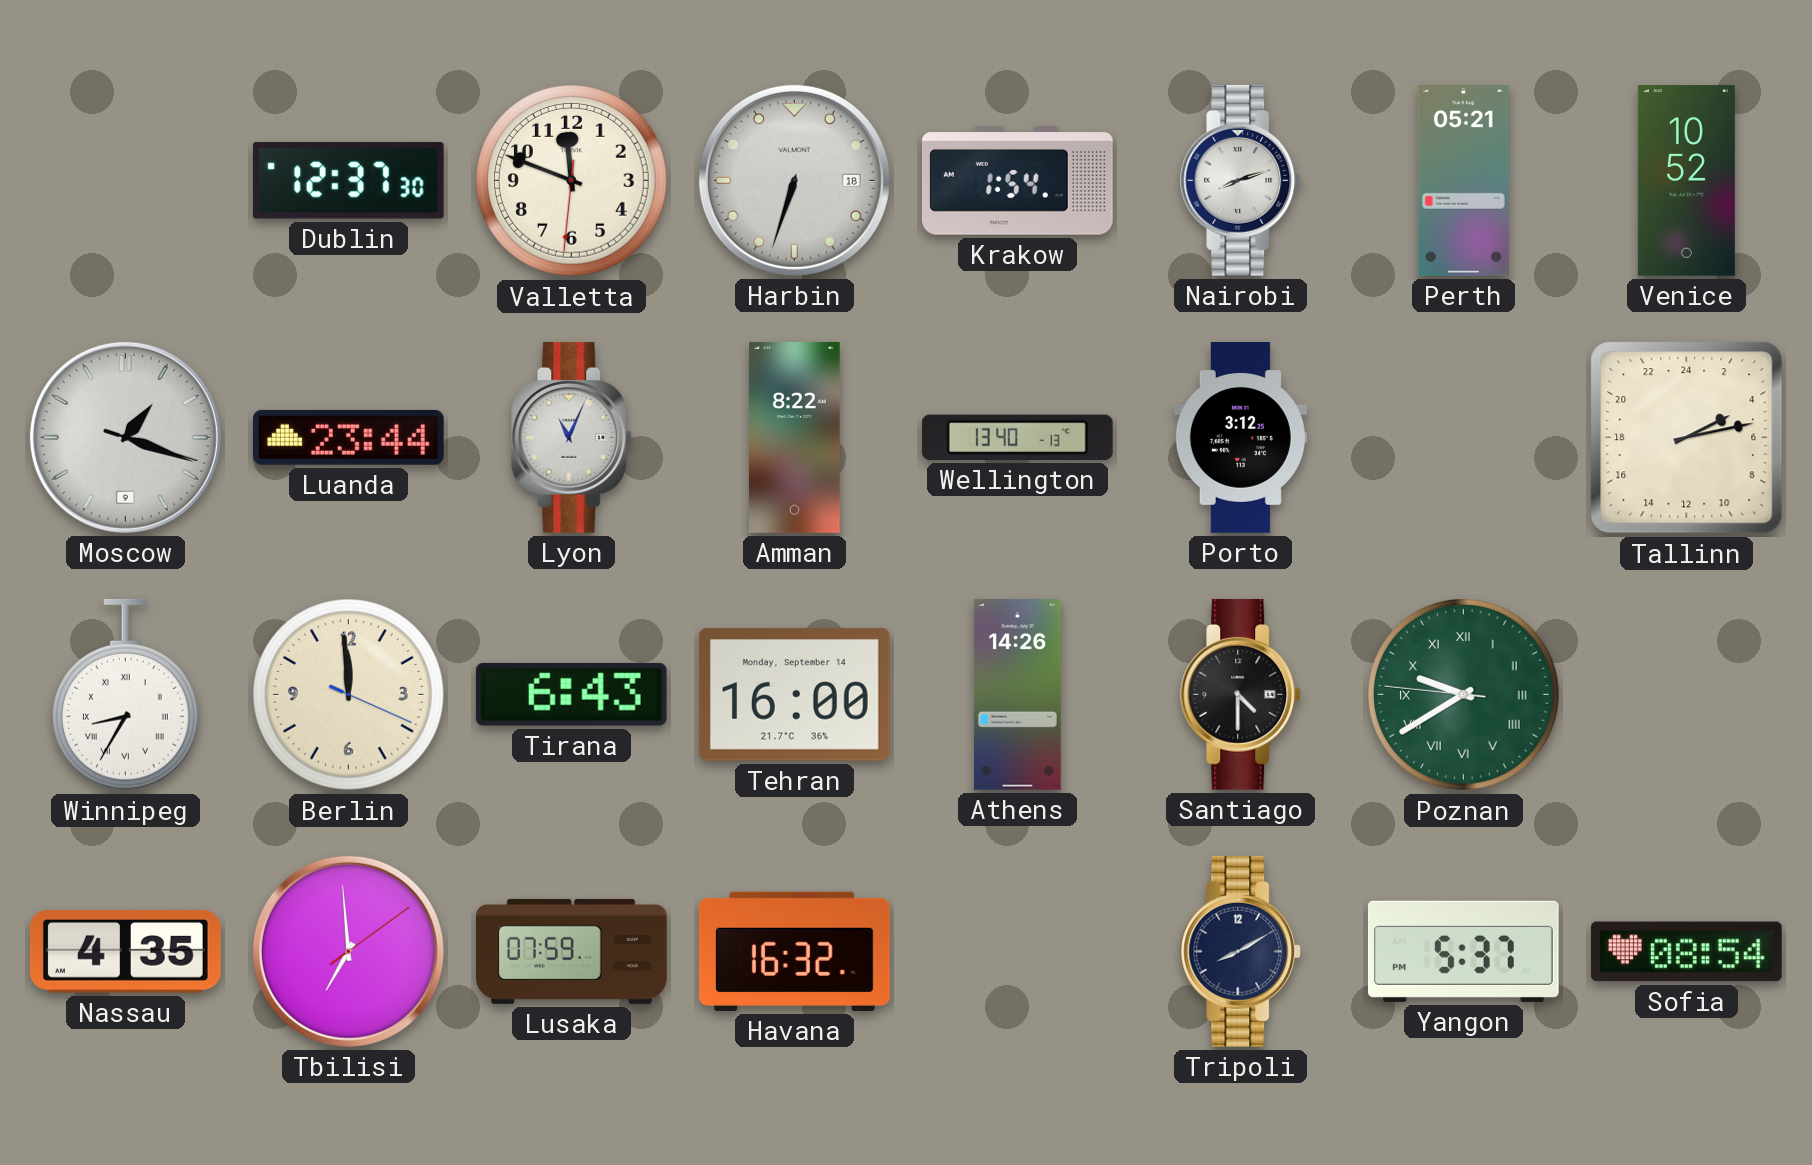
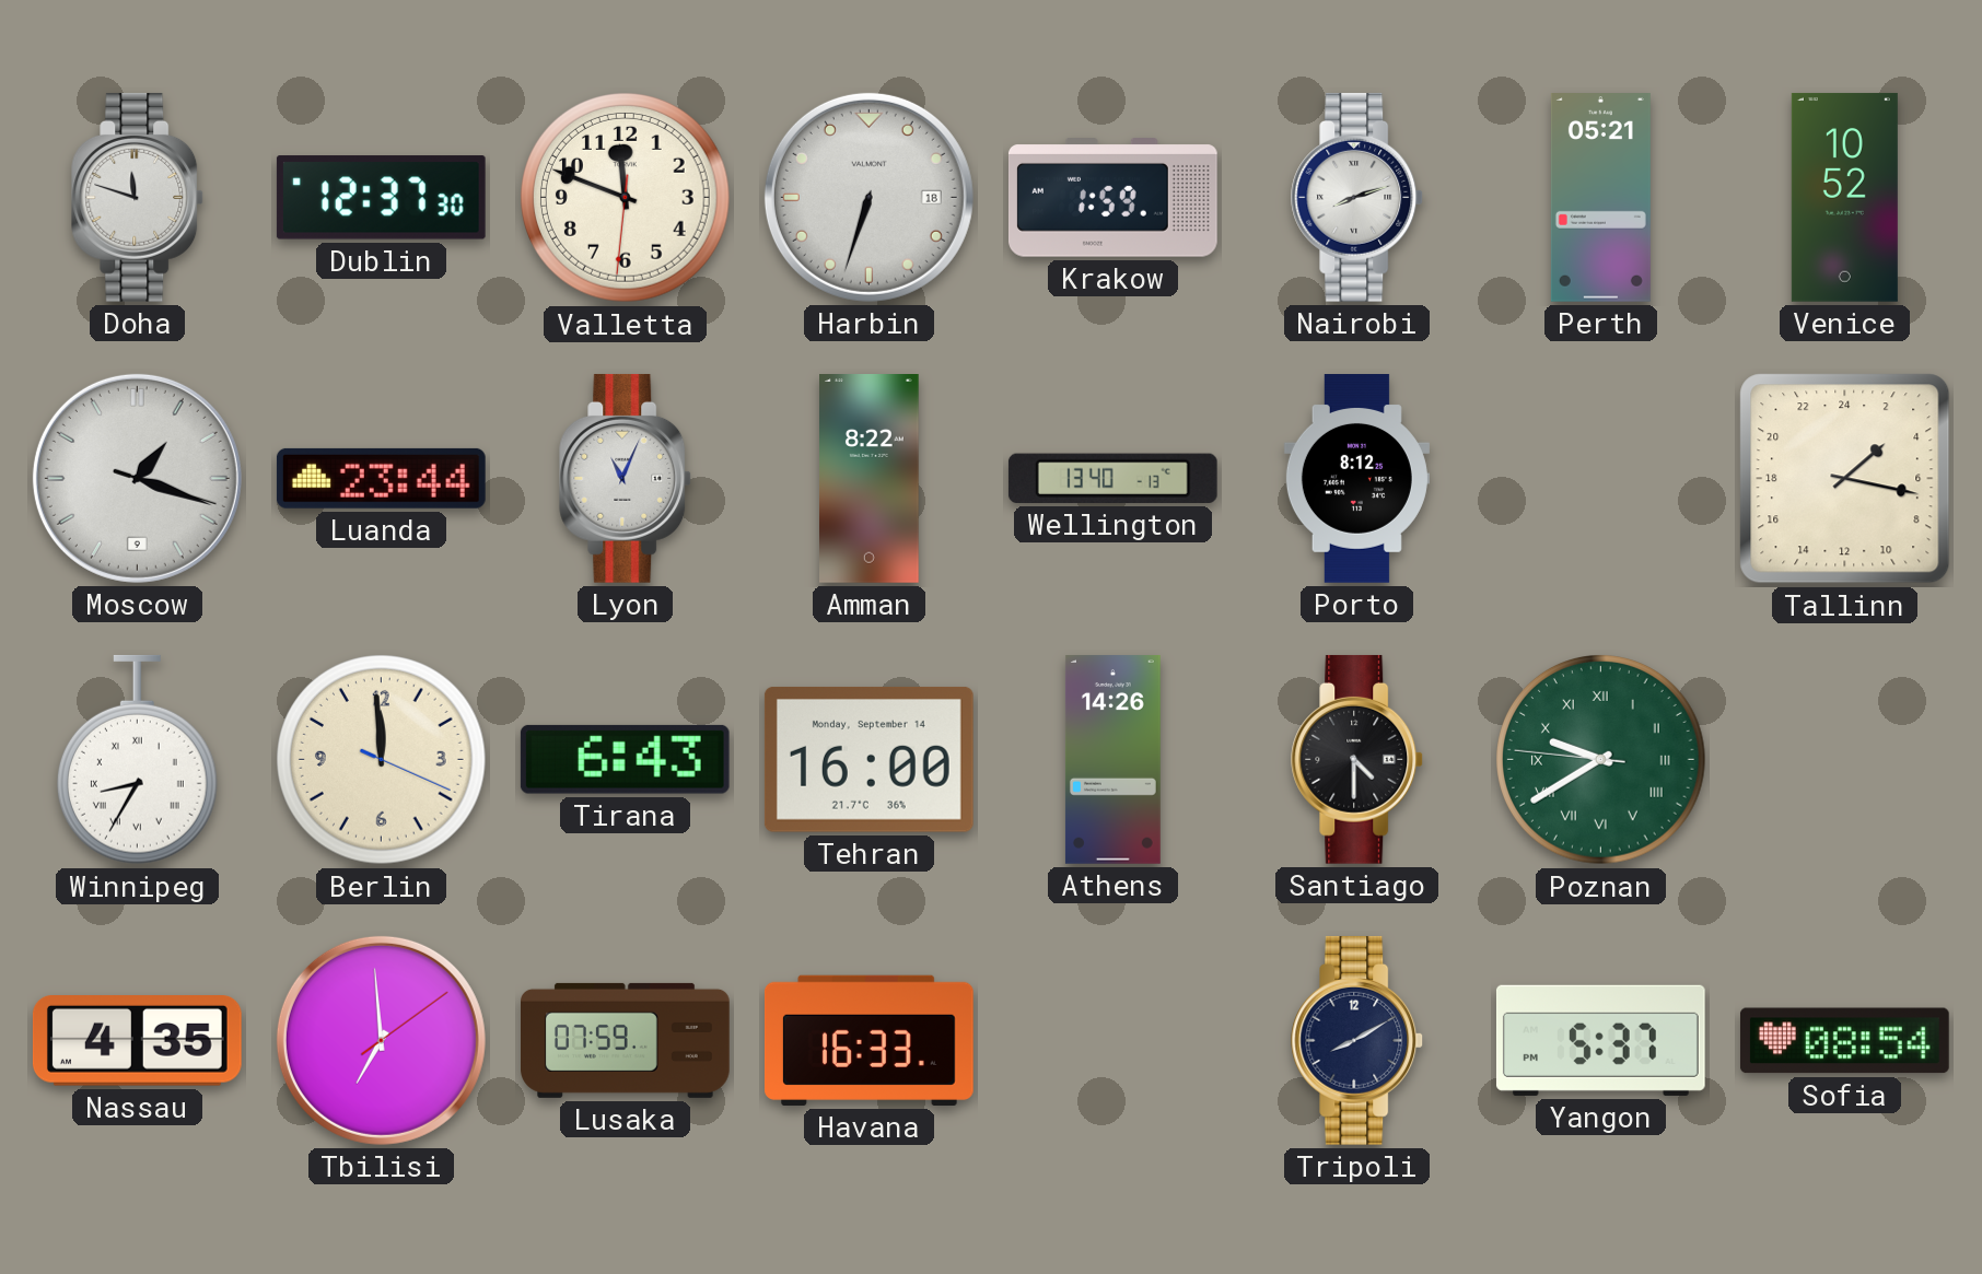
Doha: none -> 11:48 (138, 197)
Krakow: 1:54 -> 1:59 (1112, 198)
Porto: 3:12 -> 8:12 (1356, 479)
Tallinn: 4:13 -> 3:17 (1845, 479)
Havana: 16:32 -> 16:33 (868, 1040)
